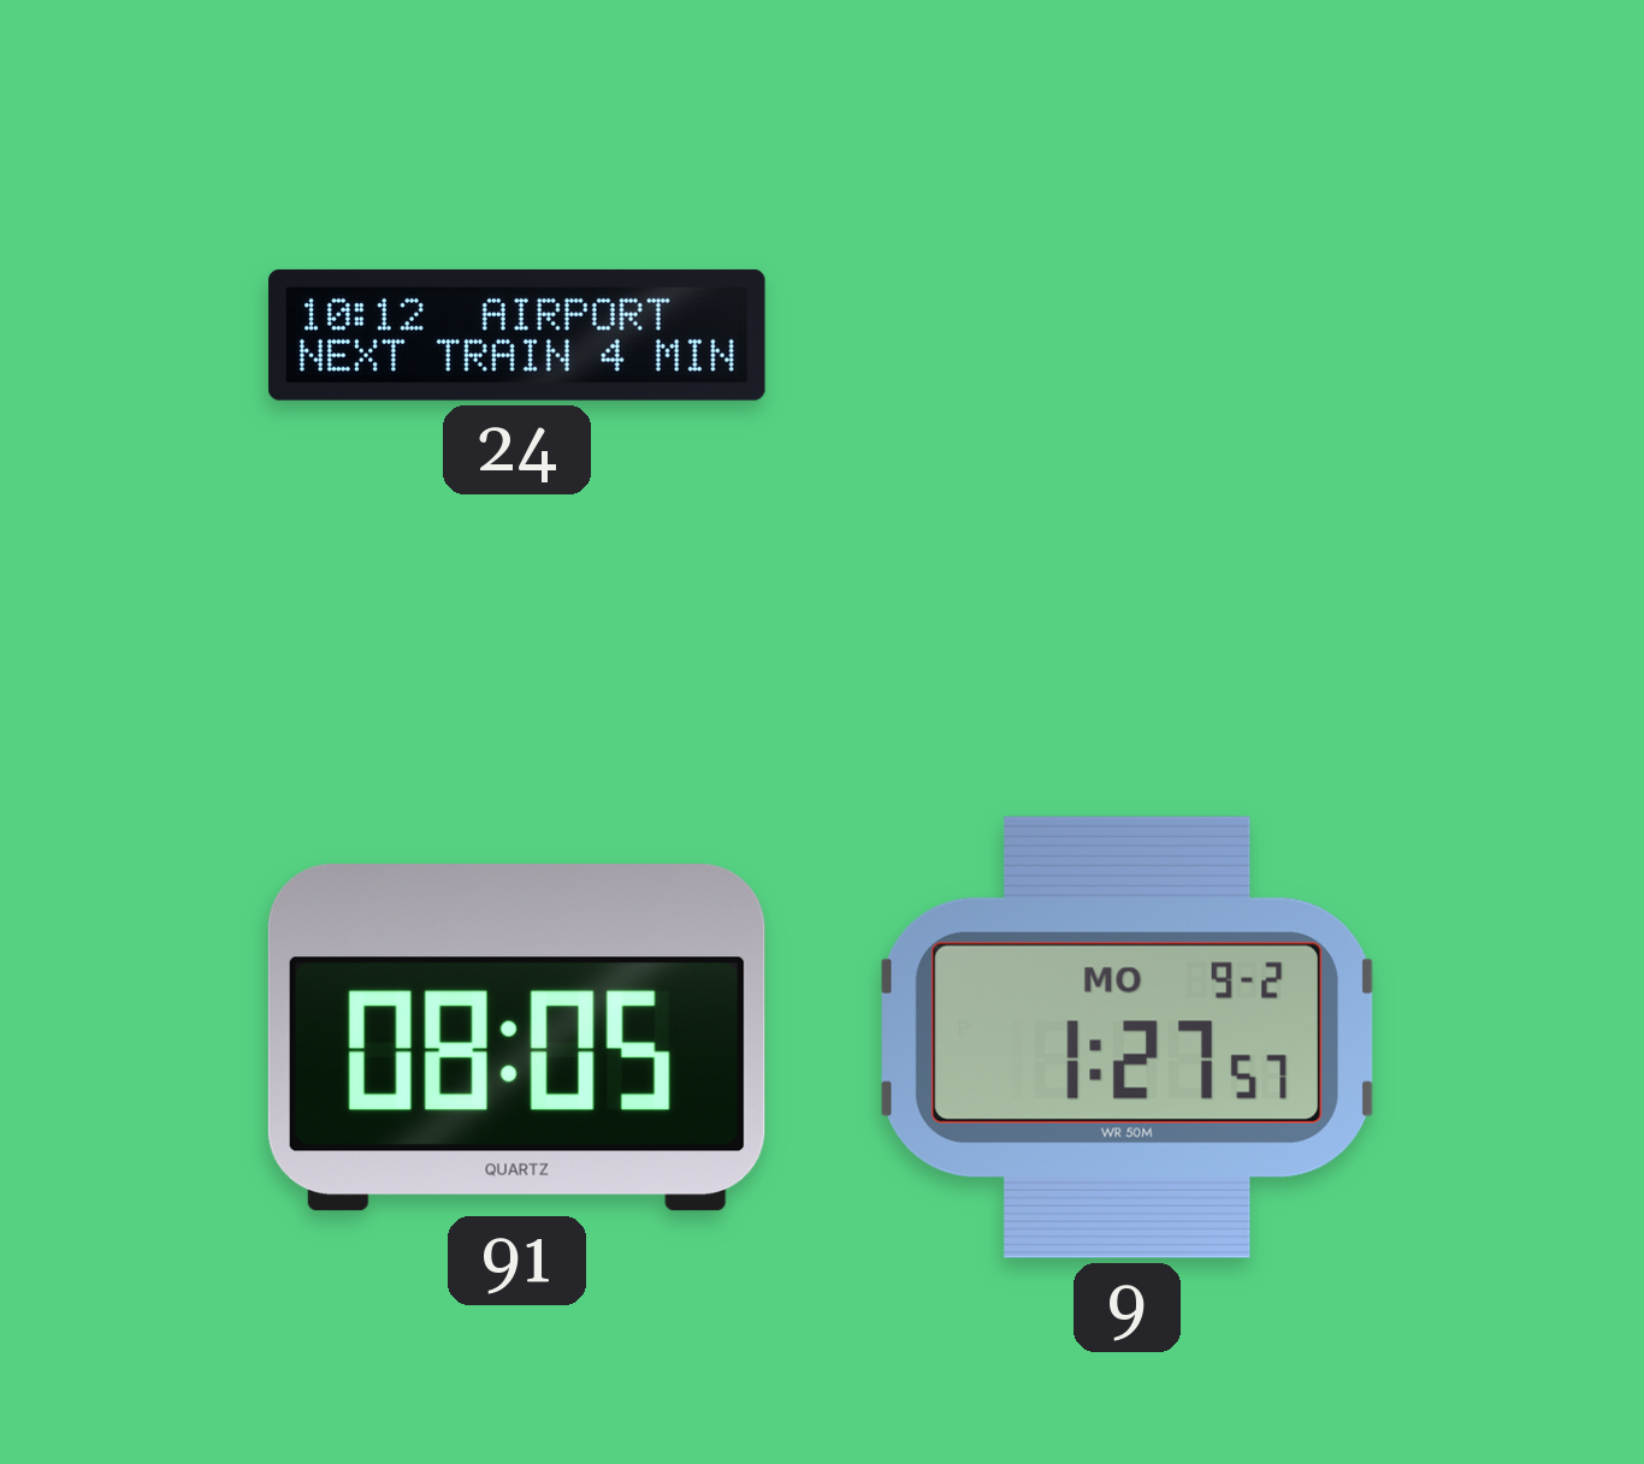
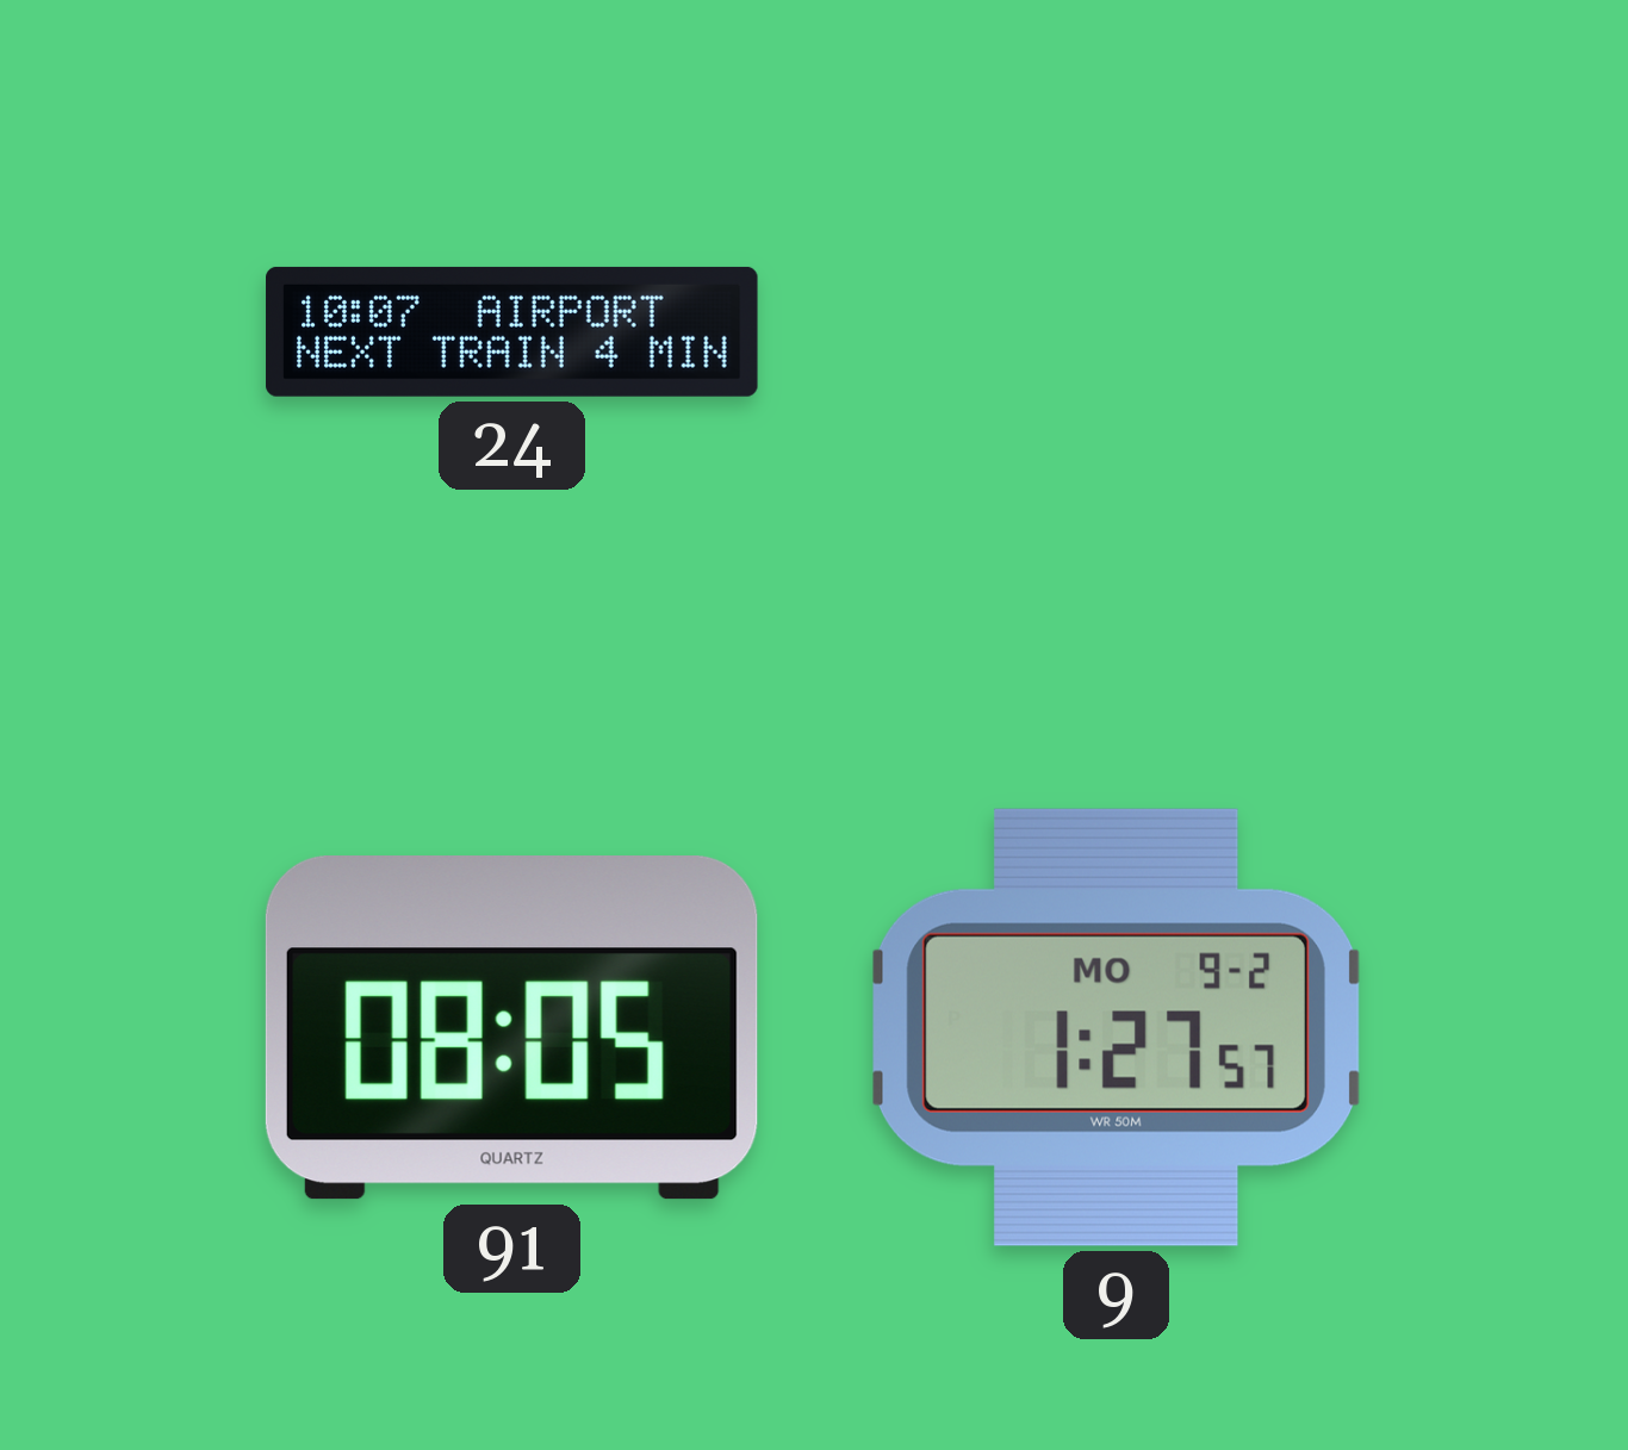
24: 10:12 -> 10:07 (512, 331)
